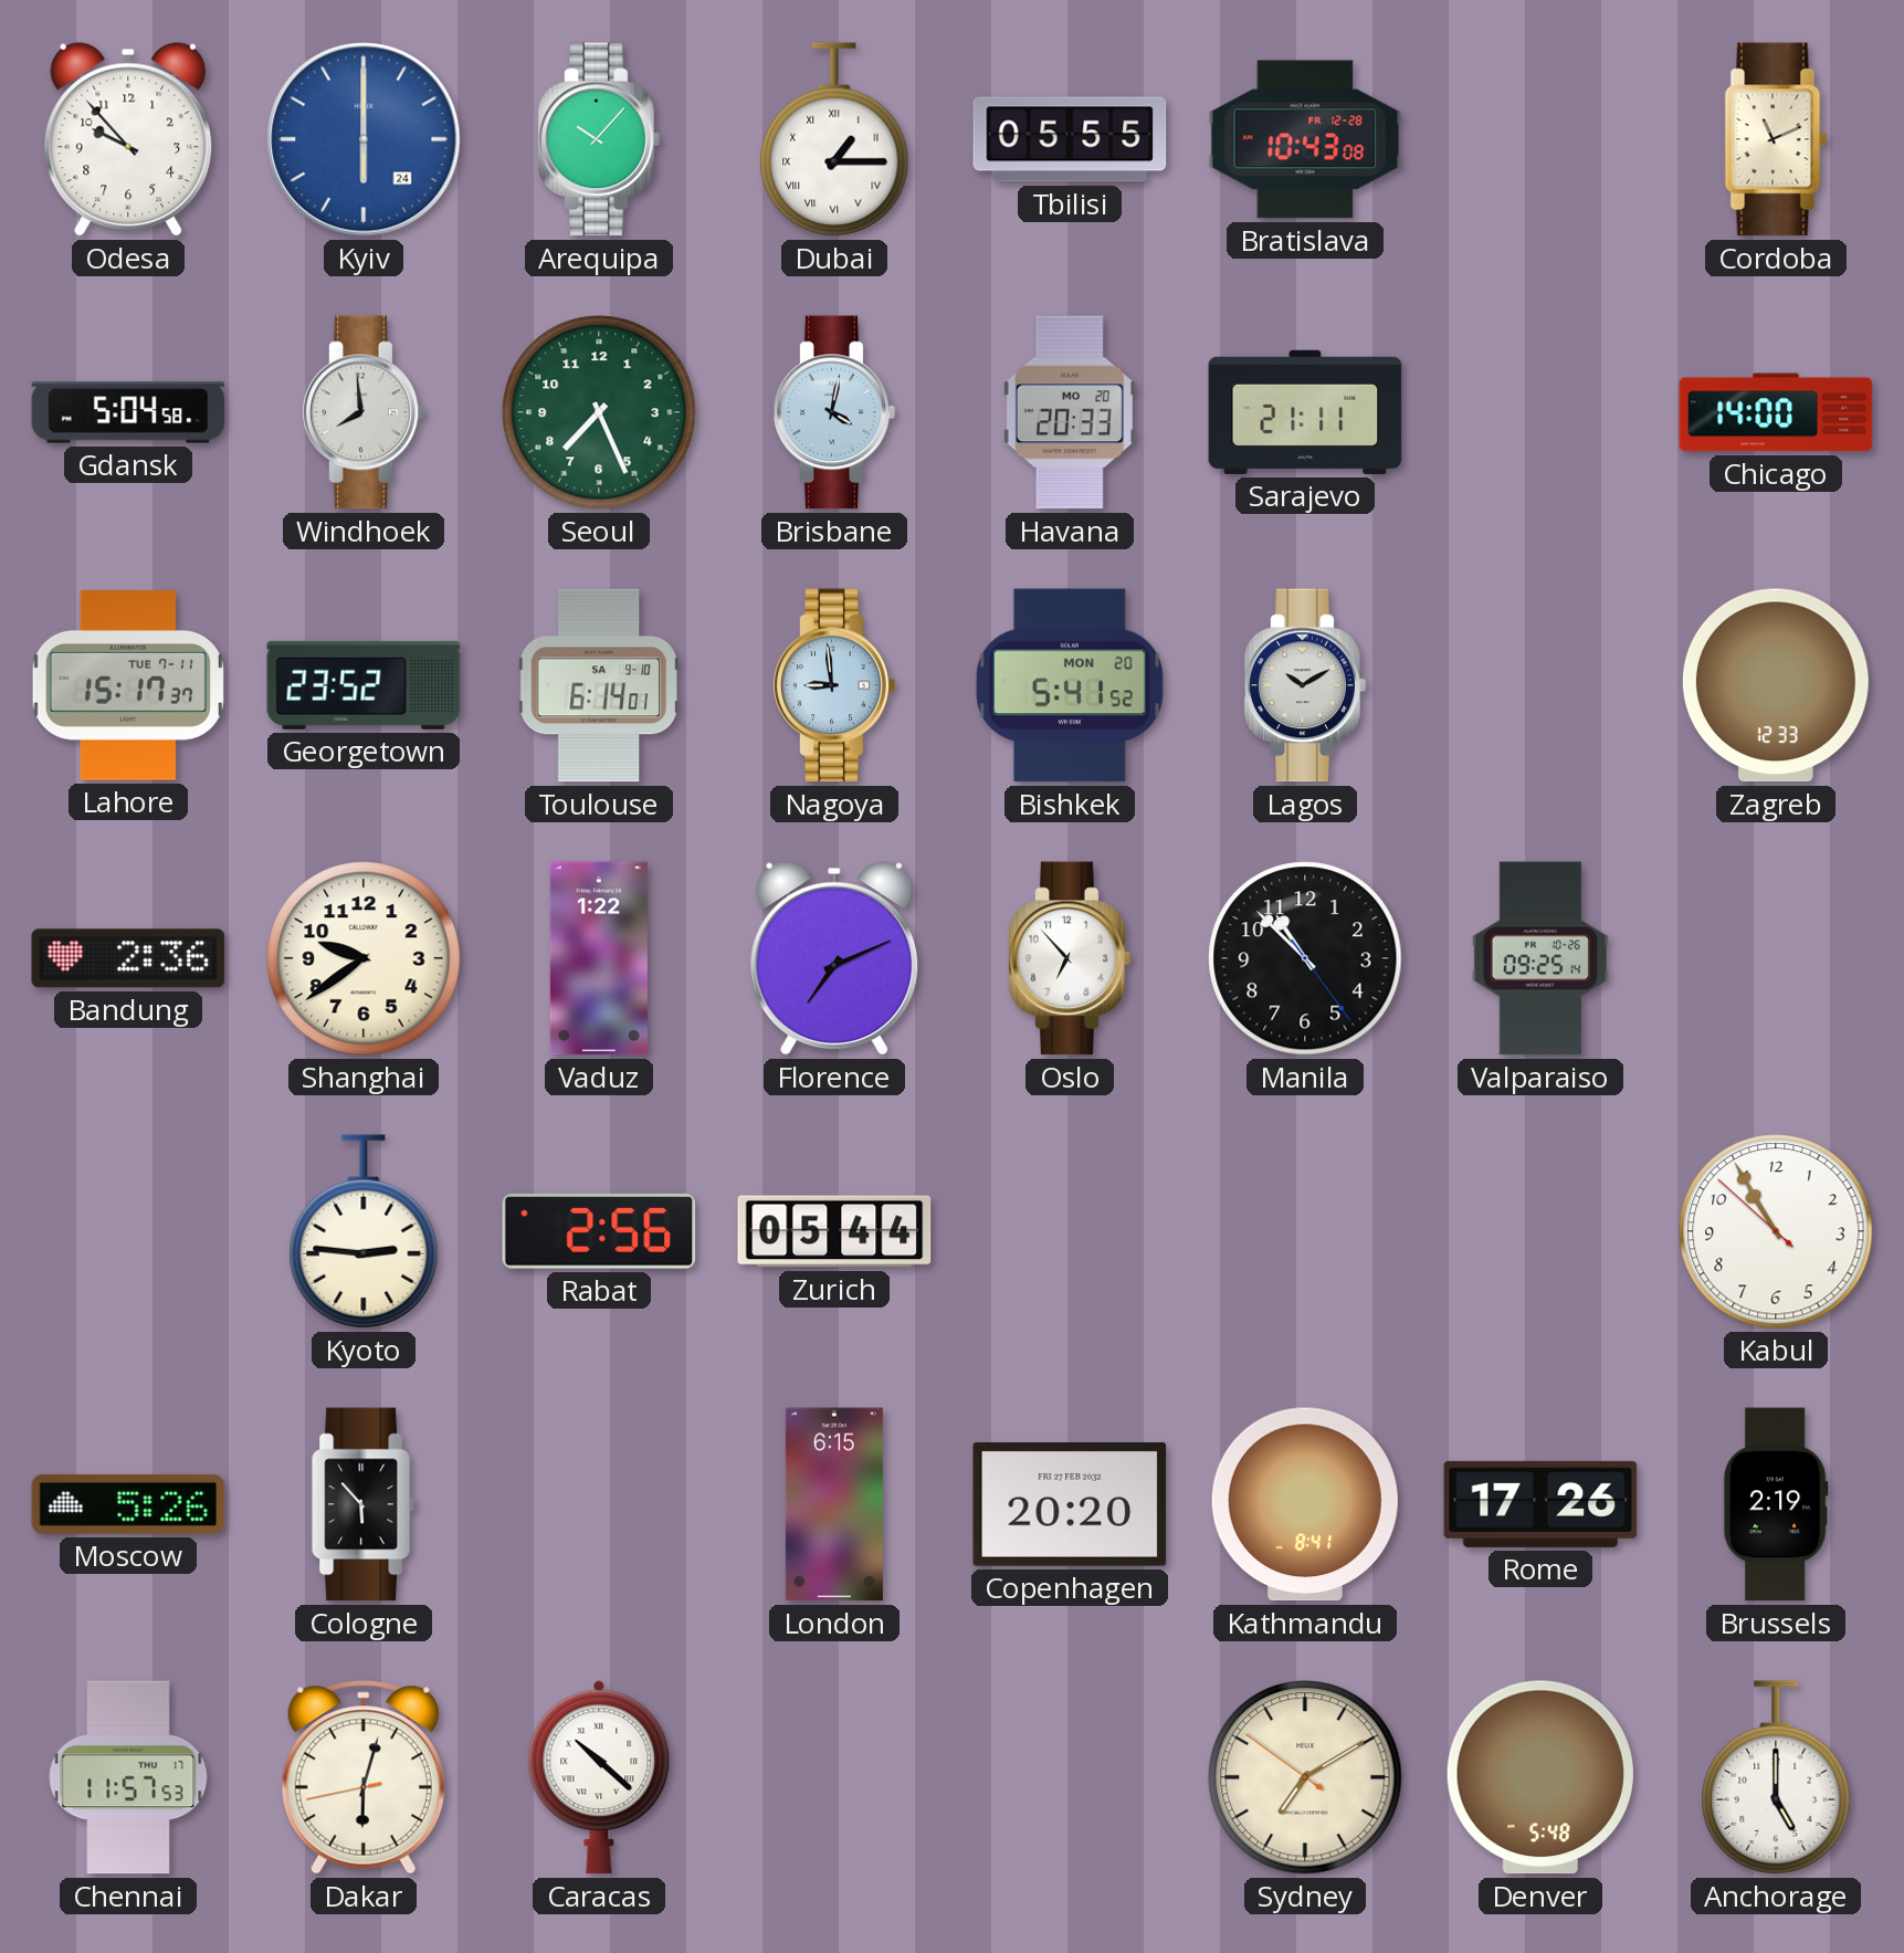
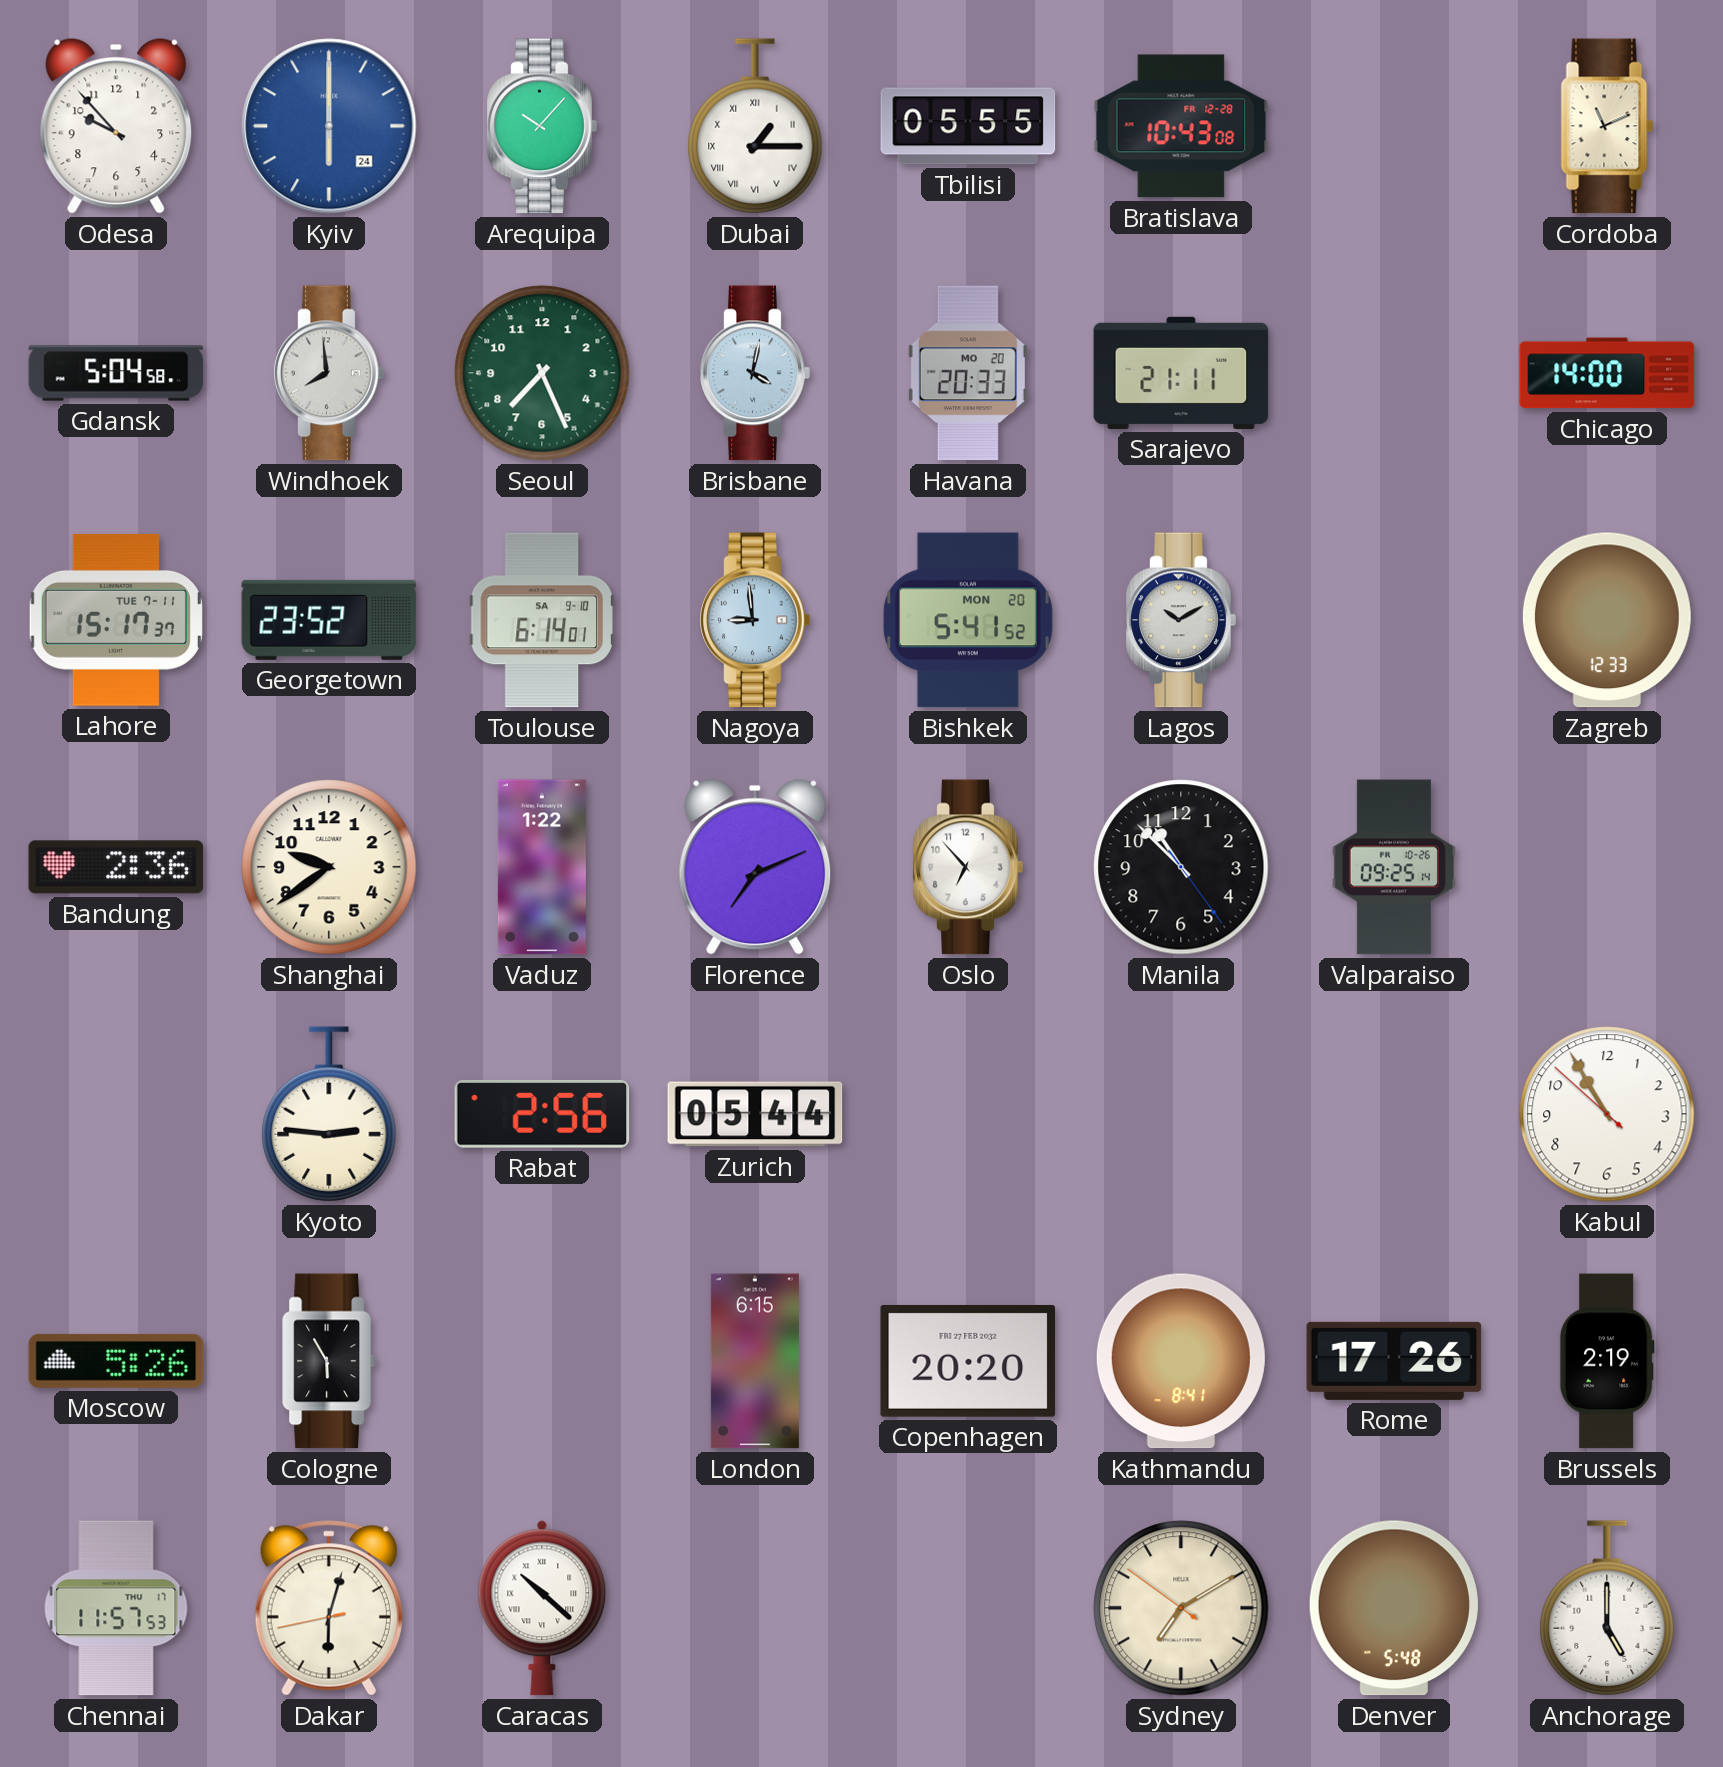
Cologne: 5:53 -> 5:55 (329, 1361)
